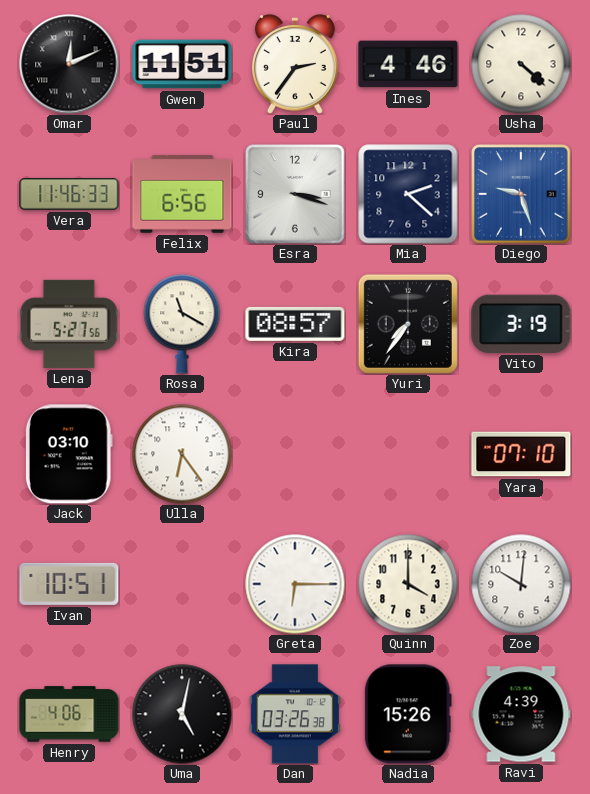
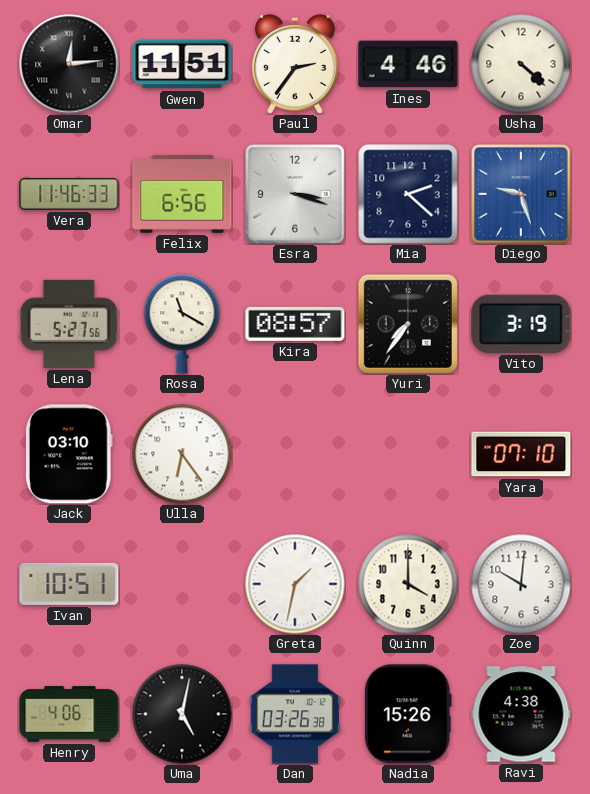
Omar: 12:11 -> 12:14 (69, 64)
Greta: 6:15 -> 1:32 (295, 584)
Ravi: 4:39 -> 4:38 (521, 714)
